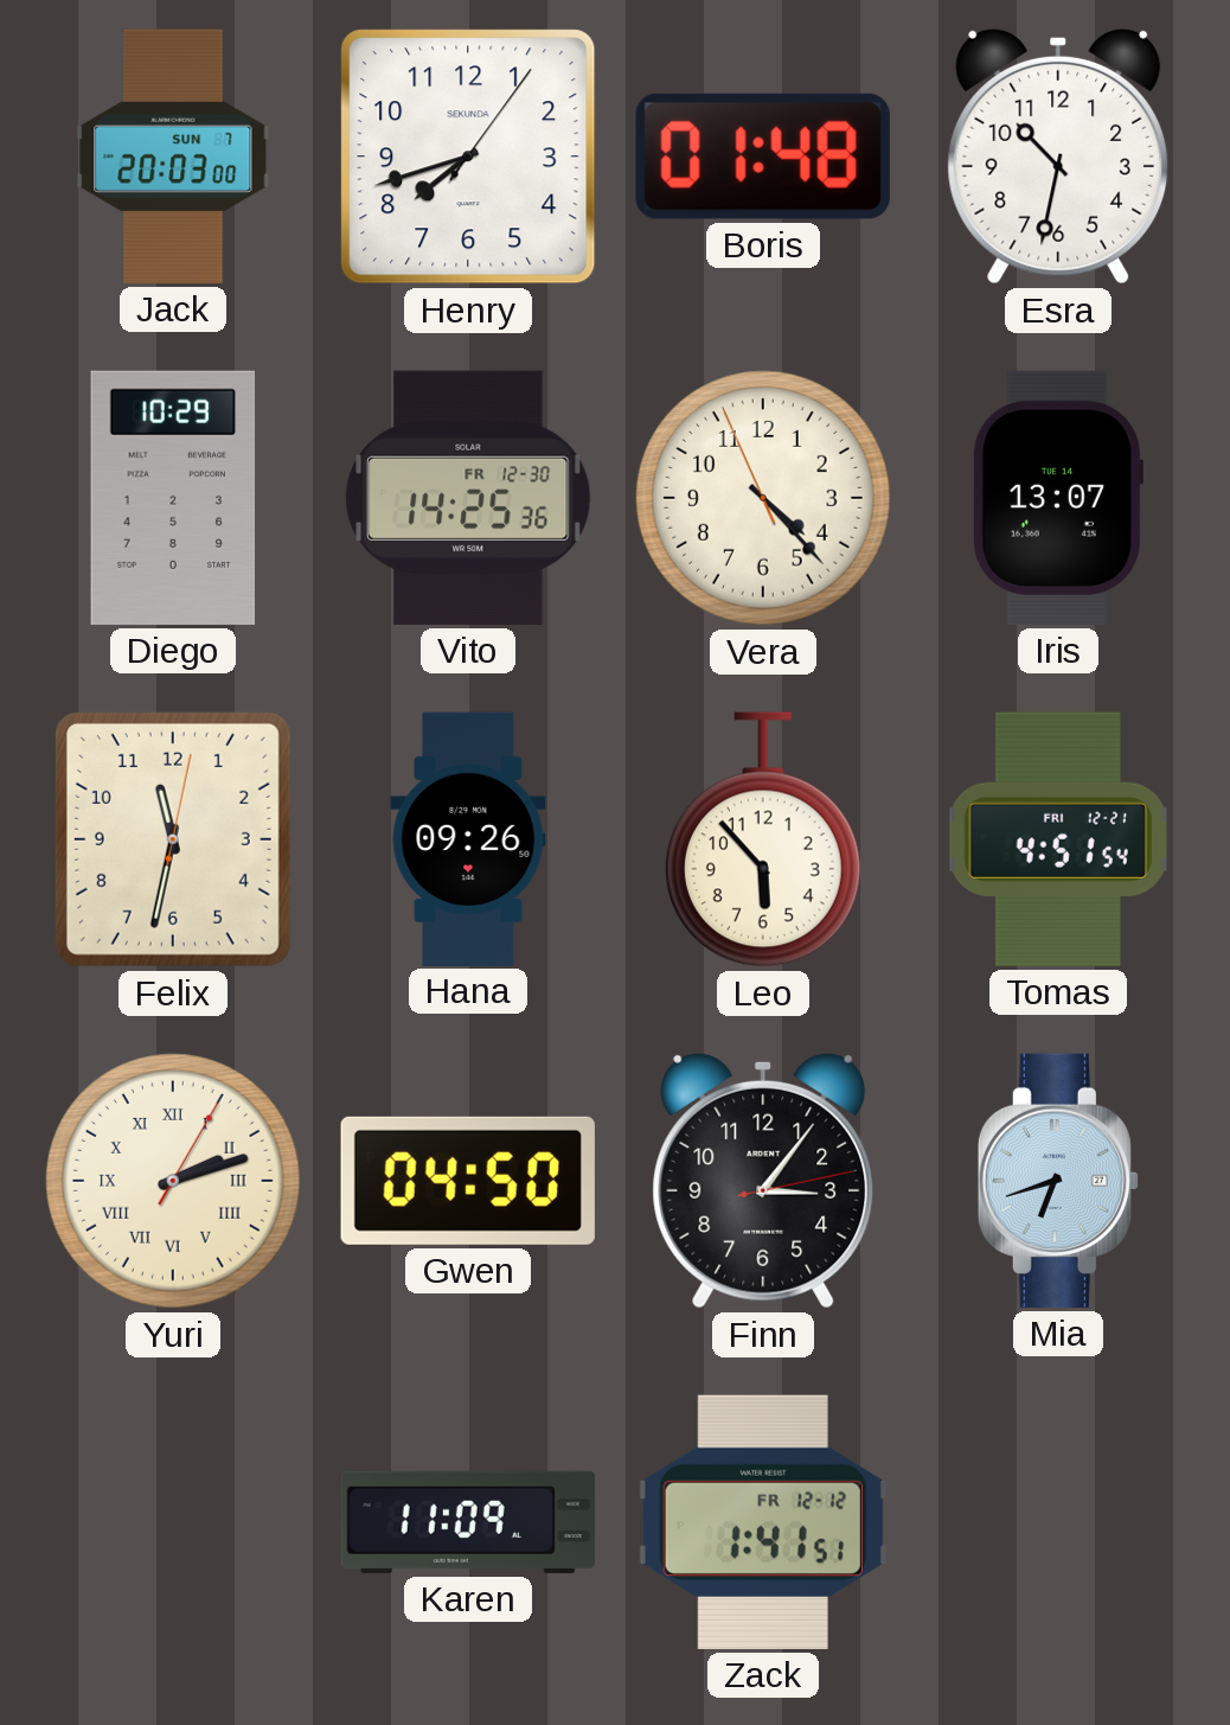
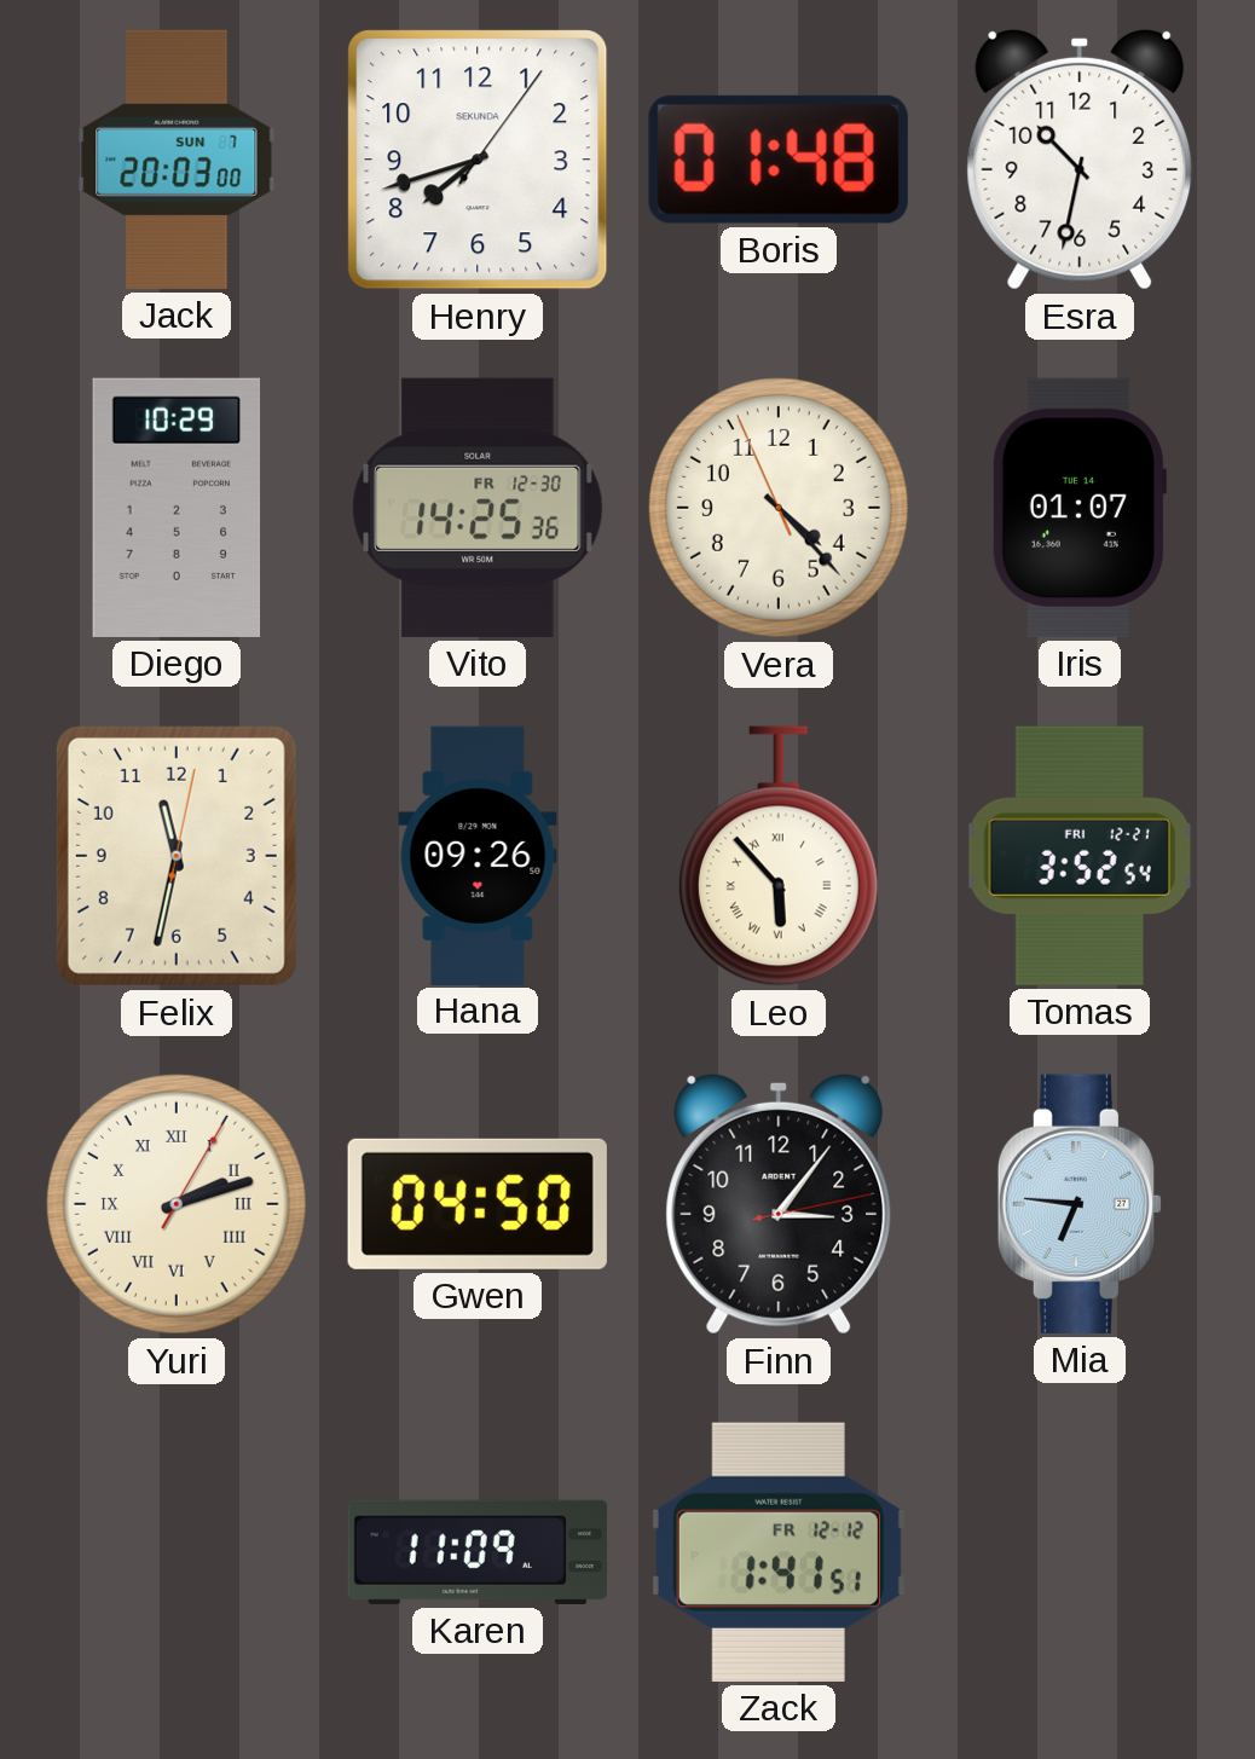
Iris: 13:07 -> 01:07 (1078, 508)
Leo numerals: Arabic -> Roman (779, 856)
Tomas: 4:51 -> 3:52 (1078, 856)
Mia: 6:42 -> 6:46 (1080, 1204)
